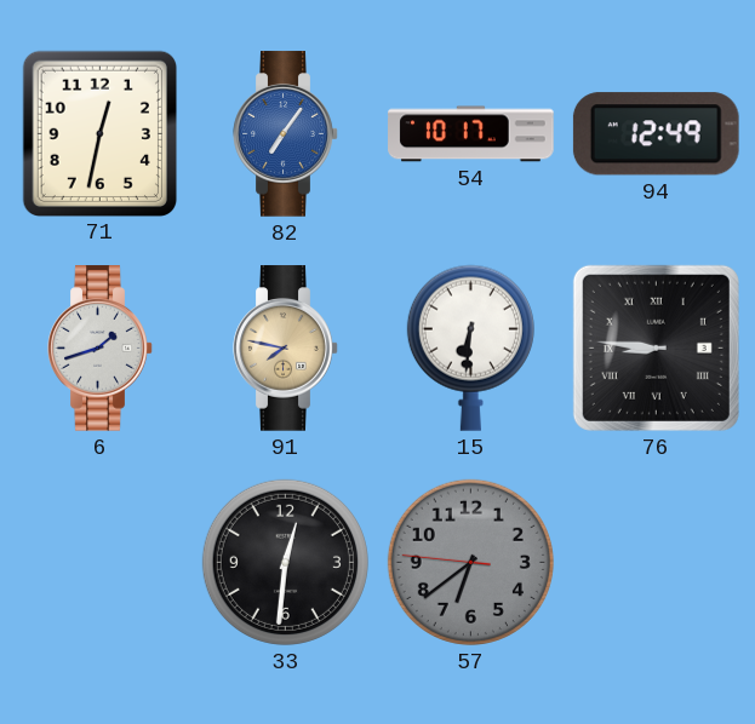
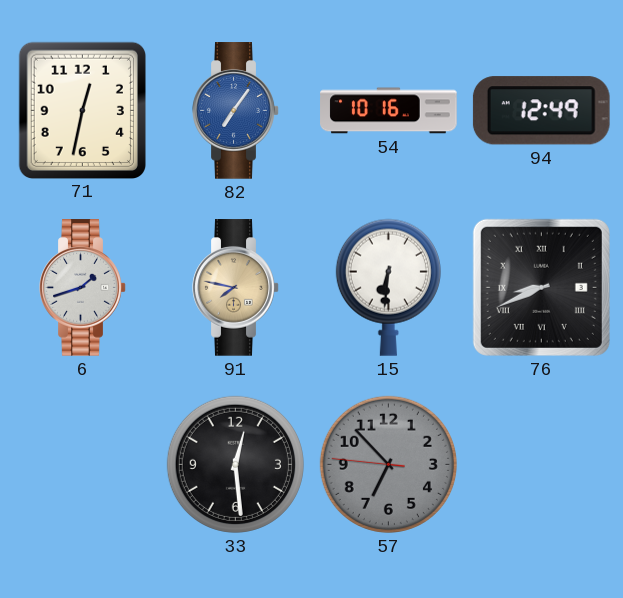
54: 10:17 -> 10:16 (389, 111)
76: 8:46 -> 8:41 (541, 287)
33: 12:31 -> 12:29 (235, 464)
57: 6:38 -> 6:52 (388, 464)
